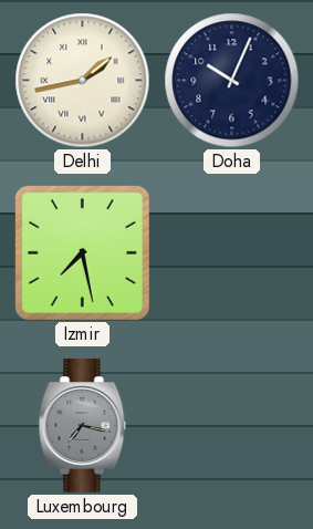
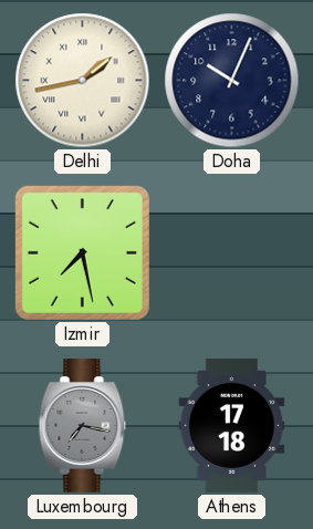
Athens: none -> 17:18 (232, 425)
